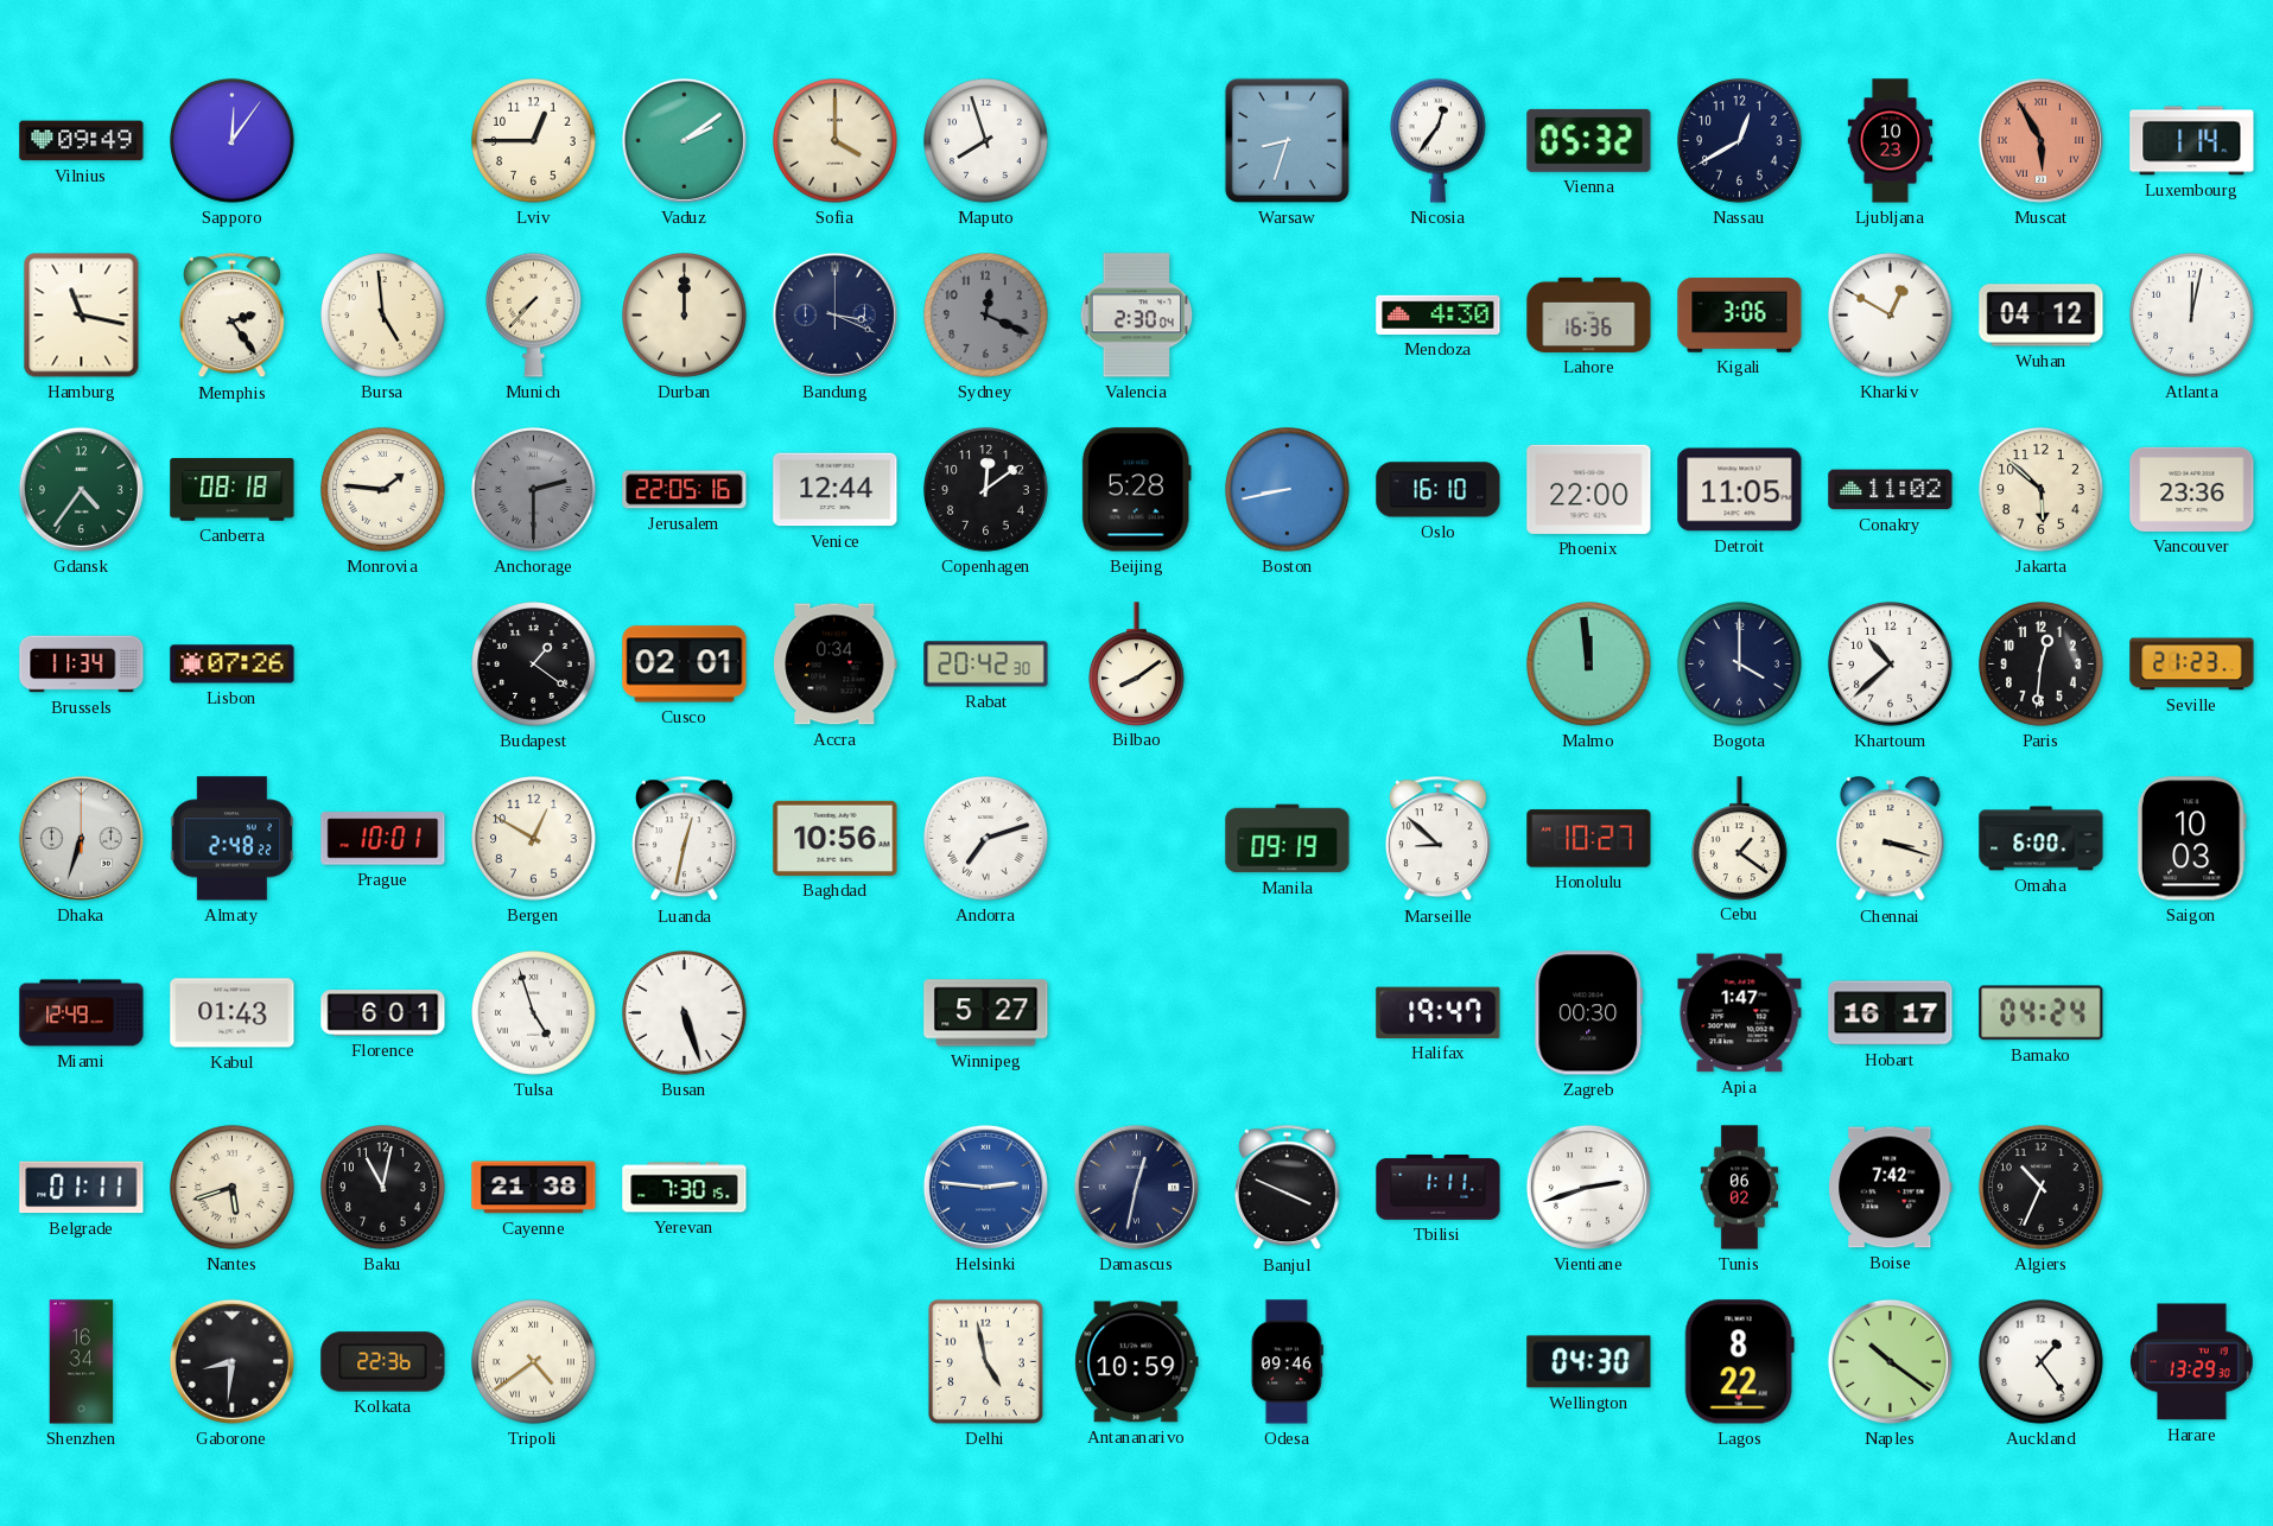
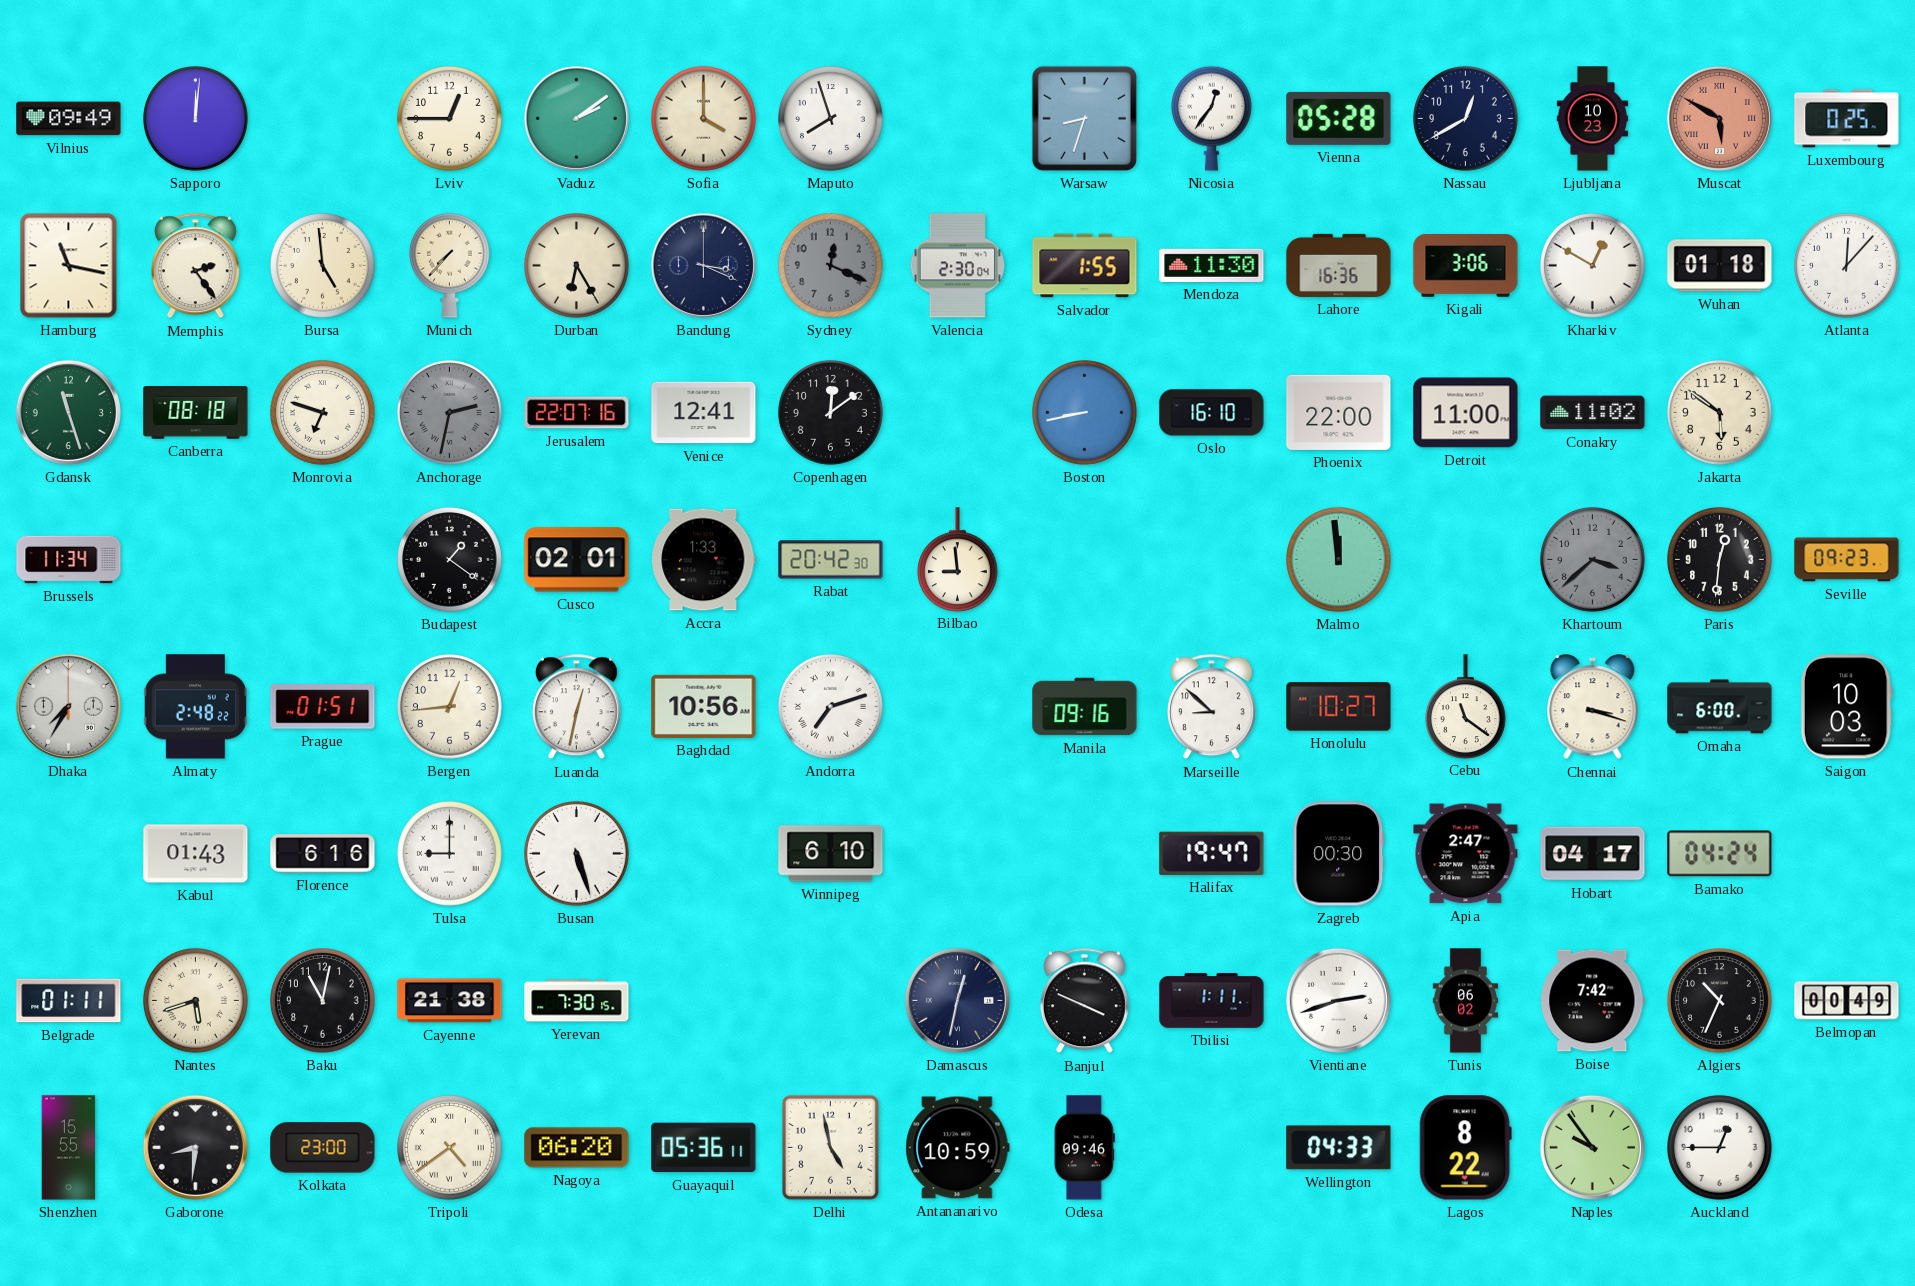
Sapporo: 12:06 -> 12:01 (196, 119)
Vienna: 05:32 -> 05:28 (1339, 118)
Muscat: 5:55 -> 5:50 (1719, 118)
Luxembourg: 1:14 -> 0:25 (1847, 119)
Durban: 12:00 -> 6:25 (577, 266)
Salvador: none -> 1:55 (1085, 266)
Mendoza: 4:30 -> 11:30 (1212, 265)
Wuhan: 04:12 -> 01:18 (1720, 266)
Atlanta: 12:02 -> 12:07 (1847, 266)
Gdansk: 4:36 -> 11:27 (68, 412)
Monrovia: 1:46 -> 6:48 (323, 413)
Anchorage: 2:30 -> 2:32 (450, 413)
Jerusalem: 22:05 -> 22:07 (577, 413)
Venice: 12:44 -> 12:41 (704, 413)
Beijing: 5:28 -> none (1136, 490)
Detroit: 11:05 -> 11:00 (1466, 413)
Jakarta: 5:52 -> 5:51 (1720, 413)
Vancouver: 23:36 -> none (2192, 489)
Lisbon: 07:26 -> none (233, 665)
Accra: 0:34 -> 1:33 (704, 560)
Bilbao: 8:09 -> 8:59 (958, 559)
Bogota: 4:00 -> none (1740, 665)
Khartoum: 10:38 -> 3:38 (1593, 560)
Khartoum dial: white -> grey (1593, 560)
Seville: 21:23 -> 09:23 (1847, 560)
Dhaka: 6:33 -> 7:35 (68, 706)
Prague: 10:01 -> 01:51 (323, 707)
Bergen: 12:50 -> 12:44 (450, 707)
Manila: 09:19 -> 09:16 (1085, 707)
Cebu: 1:21 -> 11:21 (1466, 706)
Miami: 12:49 -> none (82, 1013)
Florence: 6:01 -> 6:16 (323, 854)
Tulsa: 4:57 -> 9:00 (450, 854)
Winnipeg: 5:27 -> 6:10 (831, 854)
Apia: 1:47 -> 2:47 (1466, 854)
Hobart: 16:17 -> 04:17 (1593, 854)
Helsinki: 2:46 -> none (985, 1187)
Belmopan: none -> 00:49 (1847, 1001)
Shenzhen: 16:34 -> 15:55 (69, 1148)
Kolkata: 22:36 -> 23:00 (323, 1148)
Nagoya: none -> 06:20 (577, 1148)
Guayaquil: none -> 05:36 (704, 1148)
Wellington: 04:30 -> 04:33 (1339, 1148)
Naples: 10:21 -> 9:54 (1592, 1147)
Auckland: 1:24 -> 12:45 (1720, 1148)
Harare: 13:29 -> none (2192, 1362)
